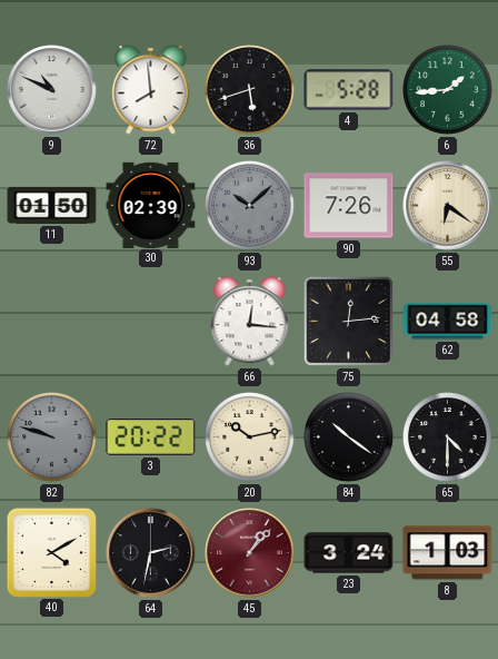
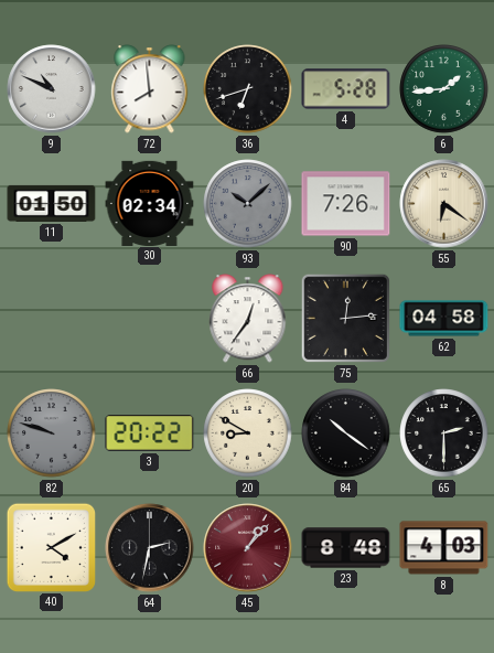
36: 5:42 -> 6:42 (248, 89)
30: 02:39 -> 02:34 (150, 203)
66: 12:16 -> 12:36 (248, 319)
20: 10:13 -> 8:50 (248, 433)
65: 4:30 -> 2:30 (444, 433)
23: 3:24 -> 8:48 (346, 548)
8: 1:03 -> 4:03 (444, 548)
